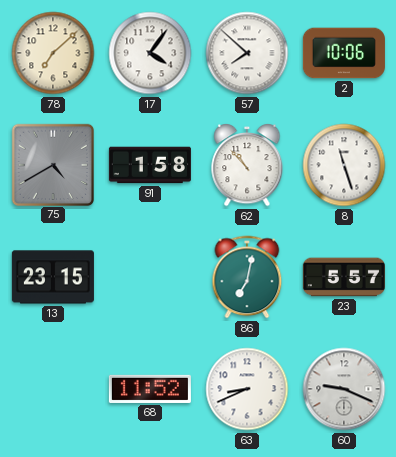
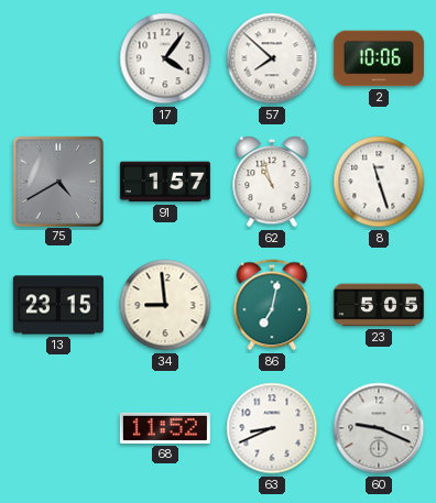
78: 7:08 -> none (53, 53)
91: 1:58 -> 1:57 (165, 182)
62: 10:53 -> 10:57 (272, 182)
34: none -> 8:59 (165, 305)
23: 5:57 -> 5:05 (379, 305)
